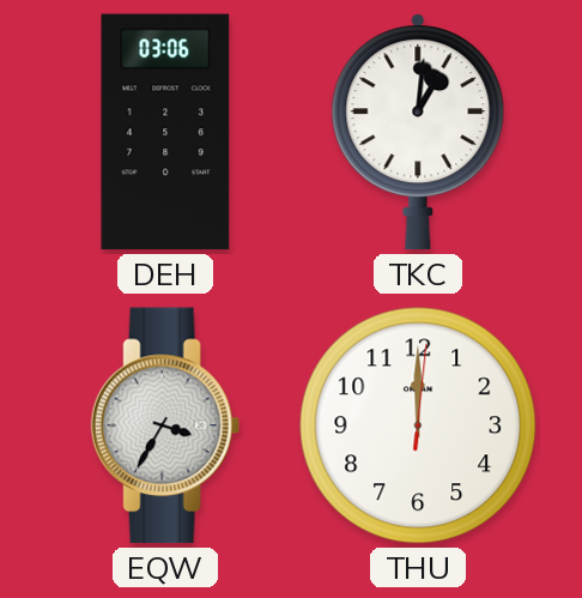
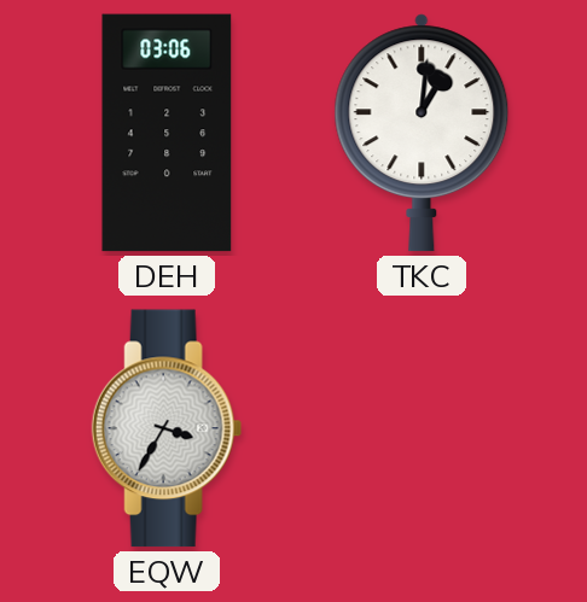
THU: 12:00 -> none (418, 425)
